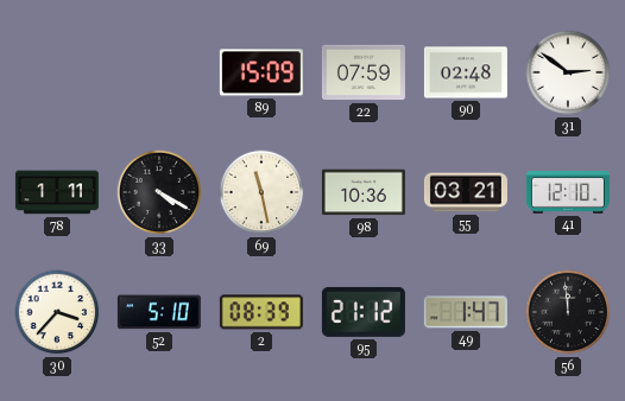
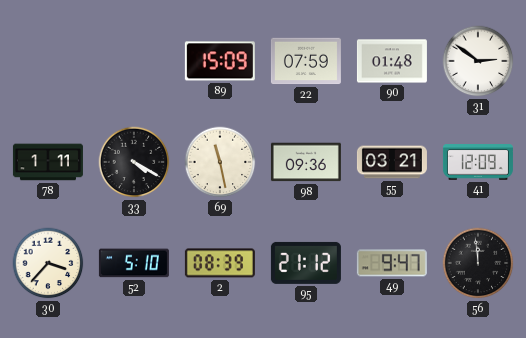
90: 02:48 -> 01:48 (392, 61)
98: 10:36 -> 09:36 (306, 162)
41: 12:10 -> 12:09 (478, 162)
49: 1:47 -> 9:47 (392, 263)
